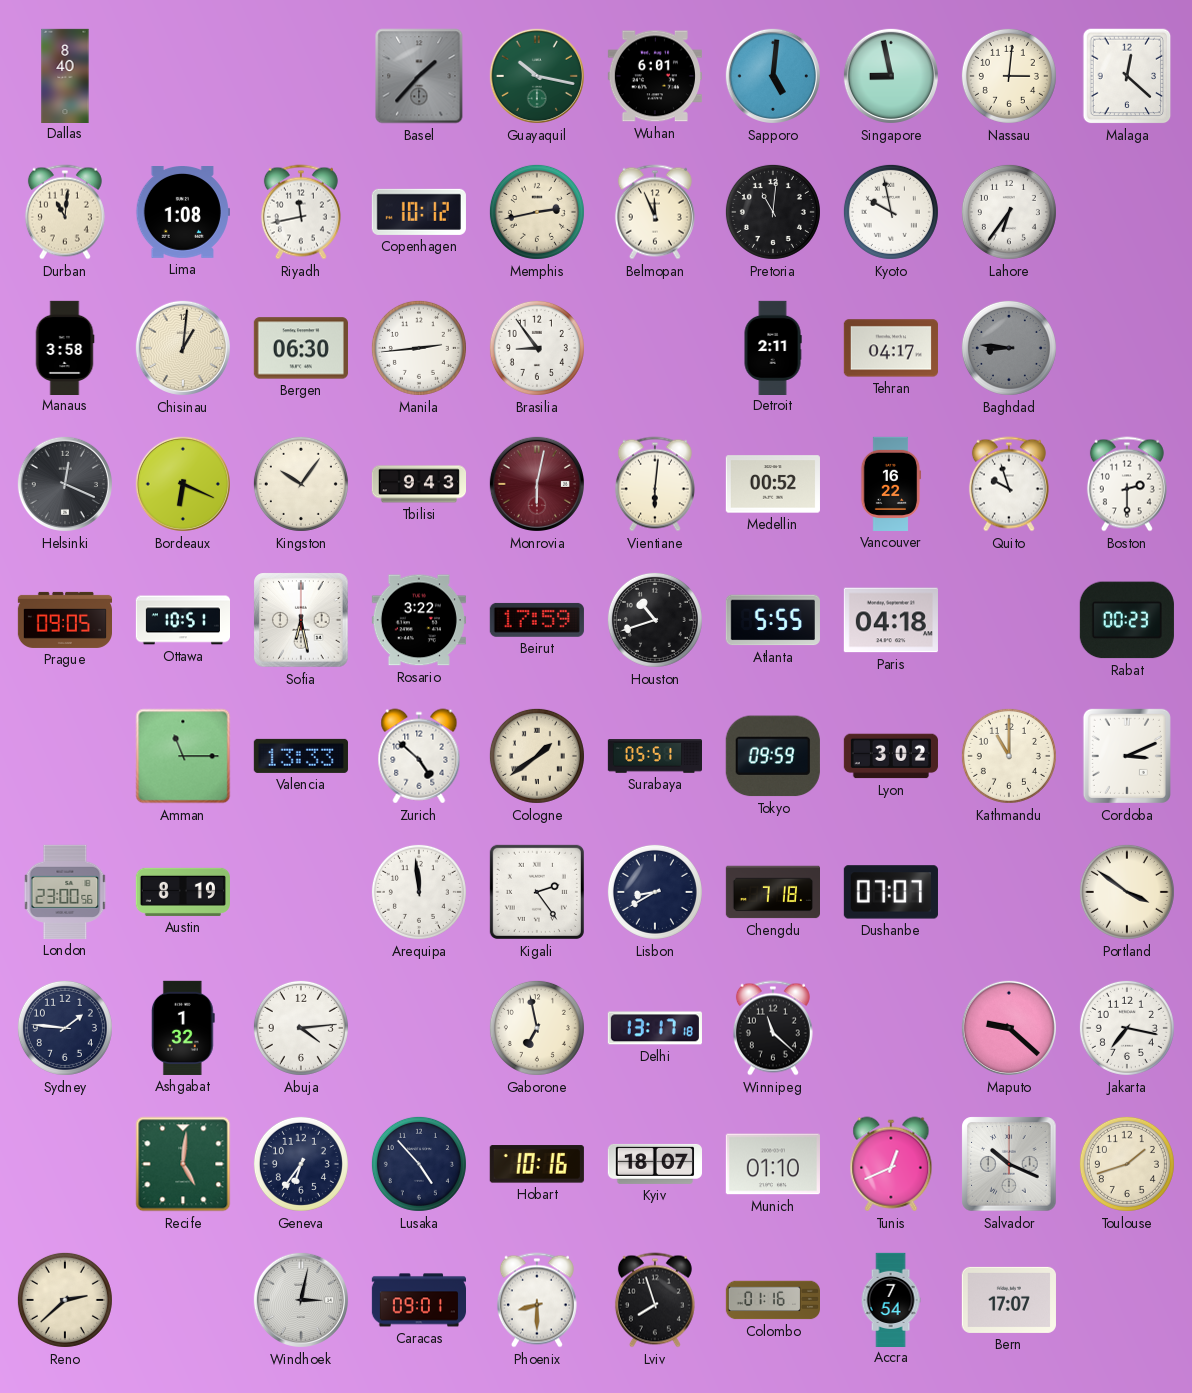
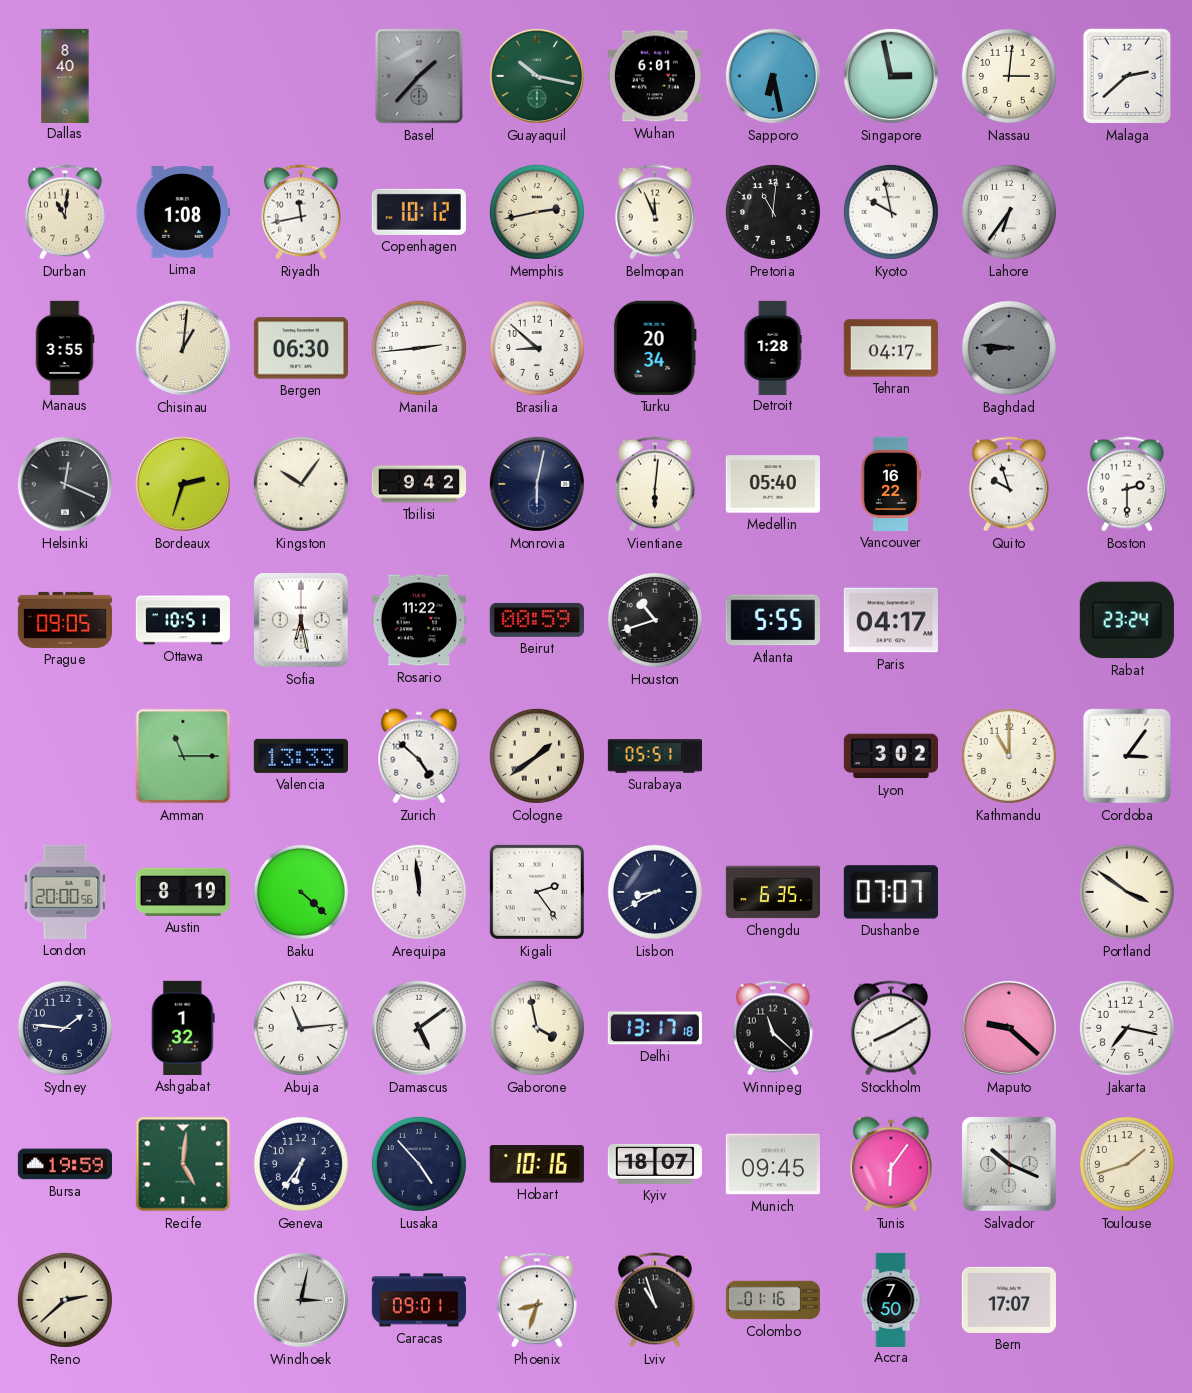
Sapporo: 5:01 -> 6:28 (773, 76)
Singapore: 8:58 -> 2:58 (891, 76)
Malaga: 12:22 -> 2:38 (1127, 76)
Manaus: 3:58 -> 3:55 (65, 347)
Brasilia: 8:54 -> 8:52 (537, 348)
Turku: none -> 20:34 (655, 348)
Detroit: 2:11 -> 1:28 (773, 347)
Bordeaux: 6:19 -> 2:33 (183, 484)
Tbilisi: 9:43 -> 9:42 (418, 484)
Monrovia dial: burgundy -> navy (537, 484)
Medellin: 00:52 -> 05:40 (773, 484)
Rosario: 3:22 -> 11:22 (419, 620)
Beirut: 17:59 -> 00:59 (537, 620)
Paris: 04:18 -> 04:17 (891, 620)
Rabat: 00:23 -> 23:24 (1127, 620)
Tokyo: 09:59 -> none (773, 756)
Cordoba: 3:11 -> 3:06 (1127, 756)
London: 23:00 -> 20:00 (65, 892)
Baku: none -> 4:22 (301, 892)
Chengdu: 7:18 -> 6:35 (772, 892)
Abuja: 4:14 -> 11:14 (301, 1028)
Damascus: none -> 5:09 (419, 1028)
Gaborone: 6:58 -> 3:58 (537, 1028)
Stockholm: none -> 8:10 (891, 1028)
Bursa: none -> 19:59 (64, 1164)
Munich: 01:10 -> 09:45 (773, 1164)
Tunis: 12:41 -> 6:06 (891, 1164)
Phoenix: 8:30 -> 8:33 (537, 1300)
Lviv: 7:57 -> 10:57 (655, 1300)
Accra: 7:54 -> 7:50 (891, 1299)
